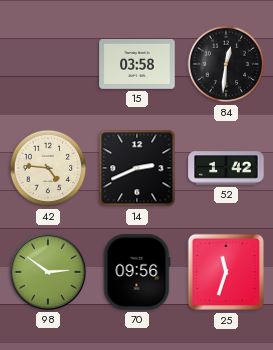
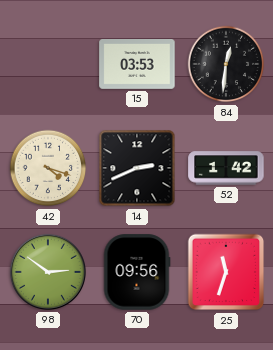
15: 03:58 -> 03:53 (137, 65)
42: 4:46 -> 4:18 (48, 168)
